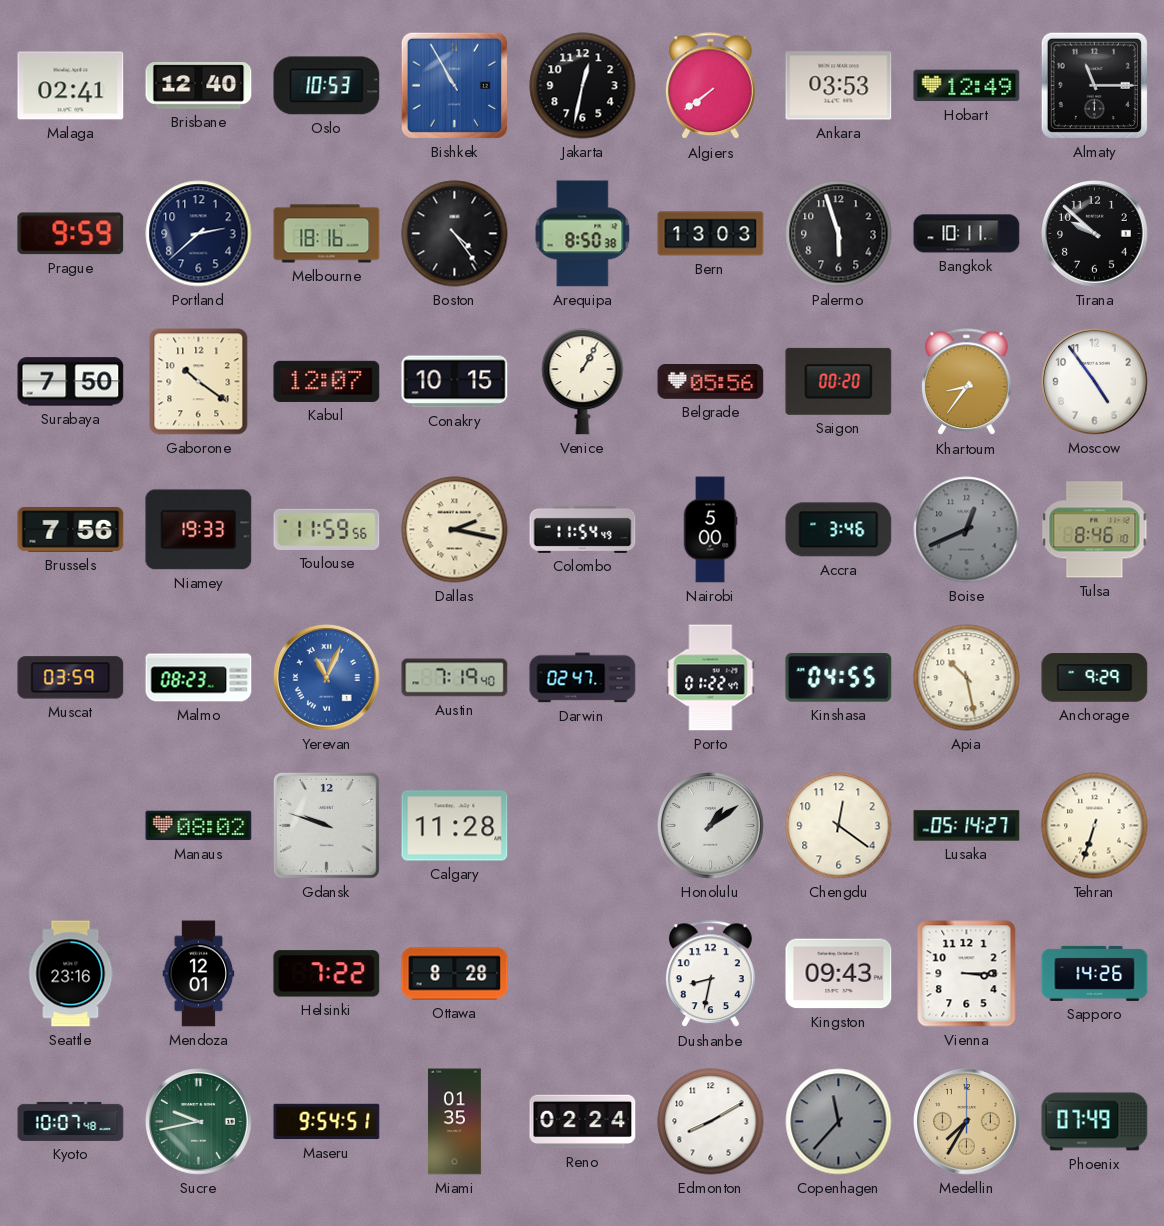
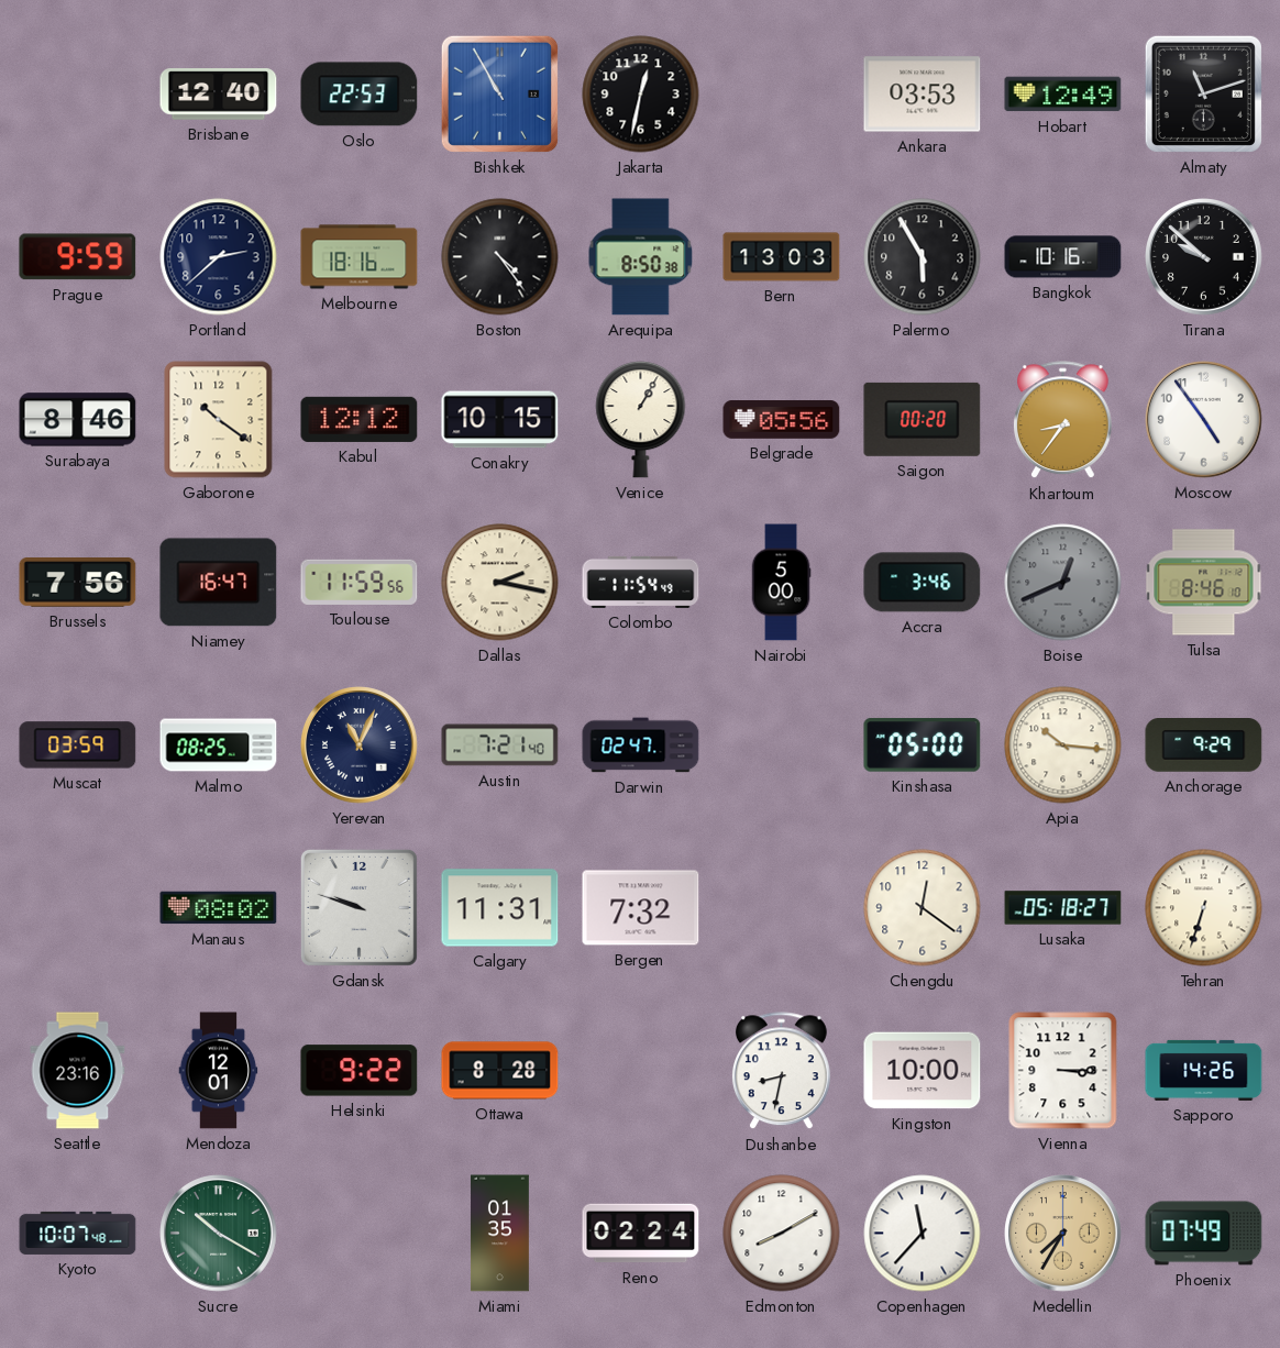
Malaga: 02:41 -> none (71, 86)
Oslo: 10:53 -> 22:53 (360, 95)
Algiers: 7:39 -> none (710, 86)
Almaty: 11:15 -> 11:12 (1203, 93)
Palermo: 5:57 -> 5:55 (923, 257)
Bangkok: 10:11 -> 10:16 (1063, 257)
Surabaya: 7:50 -> 8:46 (78, 420)
Kabul: 12:07 -> 12:12 (360, 419)
Niamey: 19:33 -> 16:47 (219, 583)
Malmo: 08:23 -> 08:25 (219, 745)
Yerevan dial: blue -> navy (360, 745)
Austin: 7:19 -> 7:21 (500, 745)
Porto: 01:22 -> none (711, 678)
Kinshasa: 04:55 -> 05:00 (923, 745)
Apia: 10:28 -> 10:16 (1063, 745)
Calgary: 11:28 -> 11:31 (500, 908)
Bergen: none -> 7:32 (641, 908)
Honolulu: 1:09 -> none (711, 826)
Lusaka: 05:14 -> 05:18 (1063, 908)
Helsinki: 7:22 -> 9:22 (360, 1071)
Kingston: 09:43 -> 10:00 (923, 1071)
Sucre: 9:43 -> 10:20 (219, 1234)
Maseru: 9:54 -> none (327, 1122)
Copenhagen dial: grey -> white (923, 1234)
